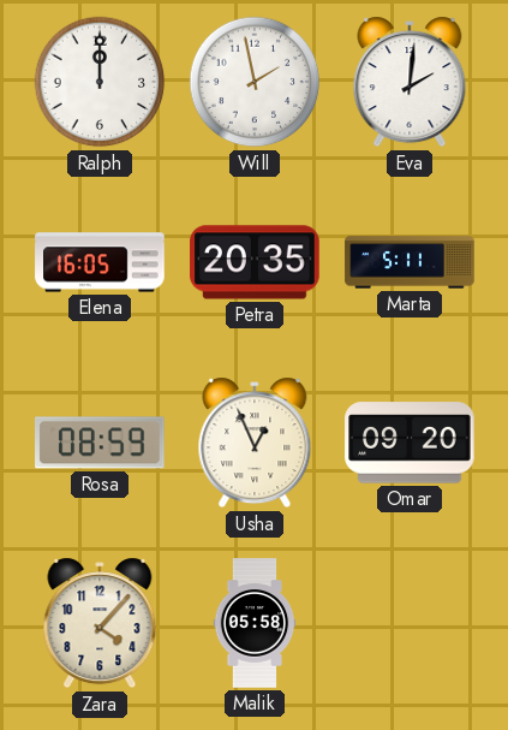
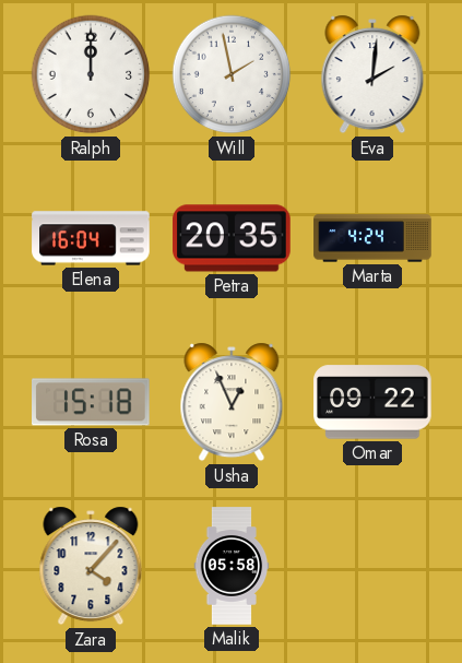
Elena: 16:05 -> 16:04 (91, 238)
Marta: 5:11 -> 4:24 (372, 238)
Rosa: 08:59 -> 15:18 (92, 402)
Omar: 09:20 -> 09:22 (372, 402)
